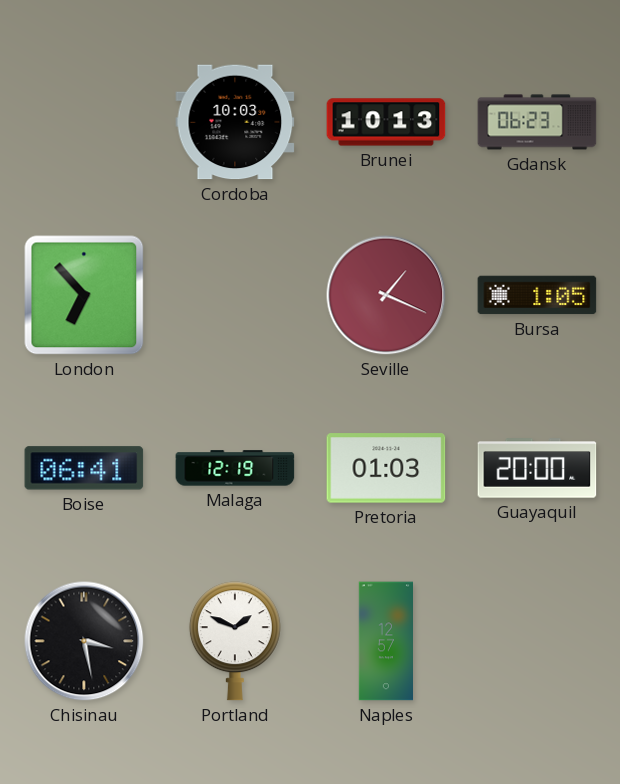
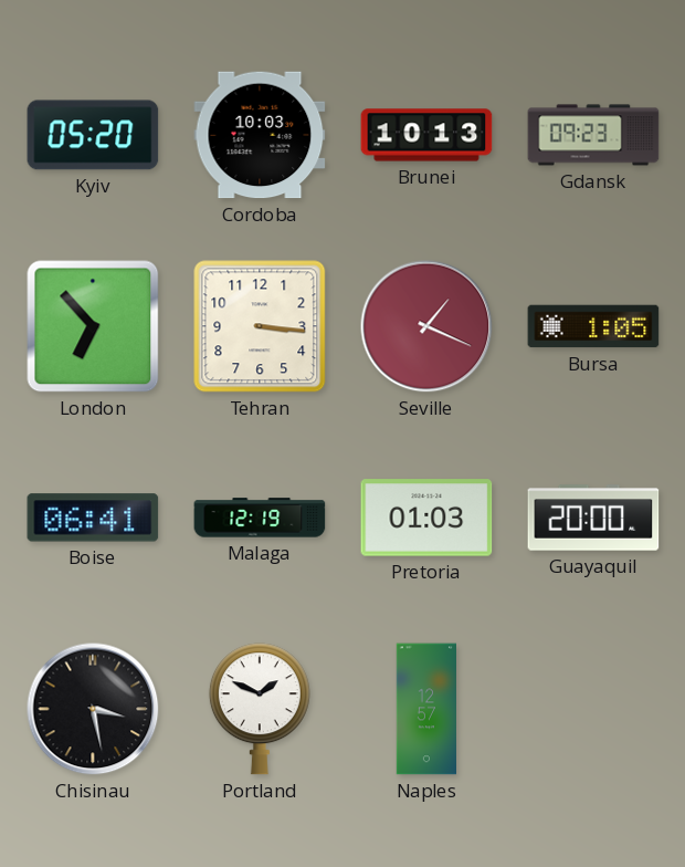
Kyiv: none -> 05:20 (93, 135)
Gdansk: 06:23 -> 09:23 (593, 135)
Tehran: none -> 3:16 (260, 326)
